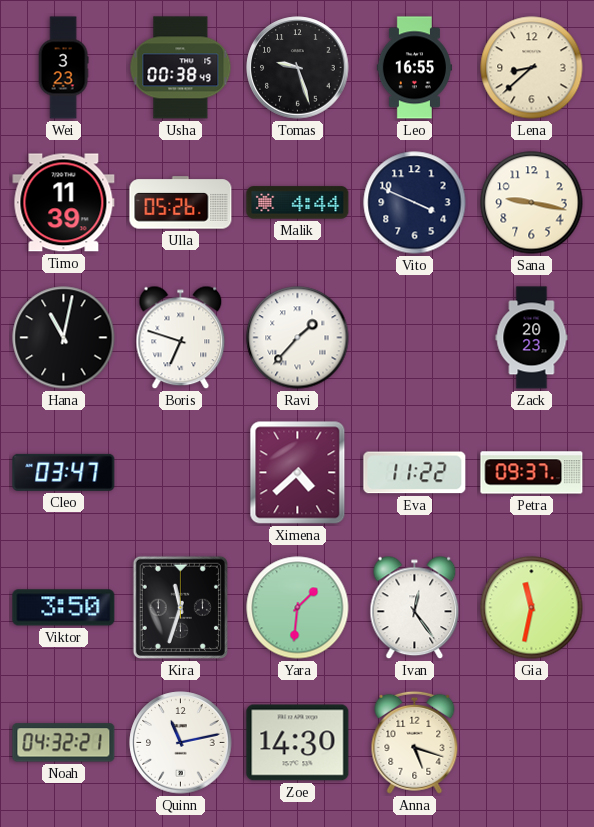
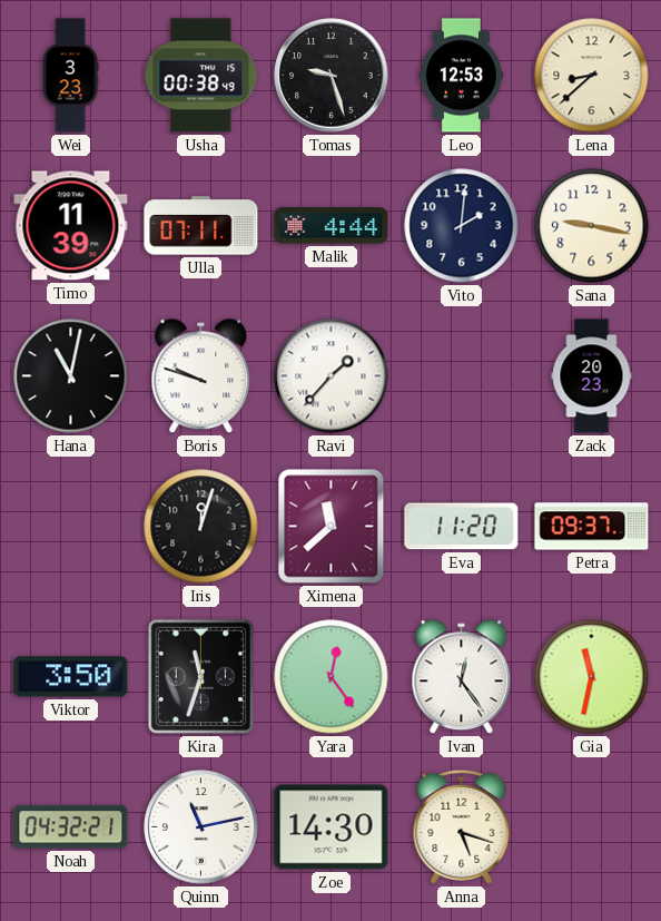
Leo: 16:55 -> 12:53 (461, 76)
Ulla: 05:26 -> 07:11 (201, 226)
Vito: 3:49 -> 2:01 (462, 226)
Boris: 6:48 -> 9:48 (201, 376)
Cleo: 03:47 -> none (64, 472)
Iris: none -> 12:03 (201, 527)
Ximena: 4:38 -> 11:38 (332, 527)
Eva: 11:22 -> 11:20 (462, 527)
Yara: 1:31 -> 12:24 (332, 677)
